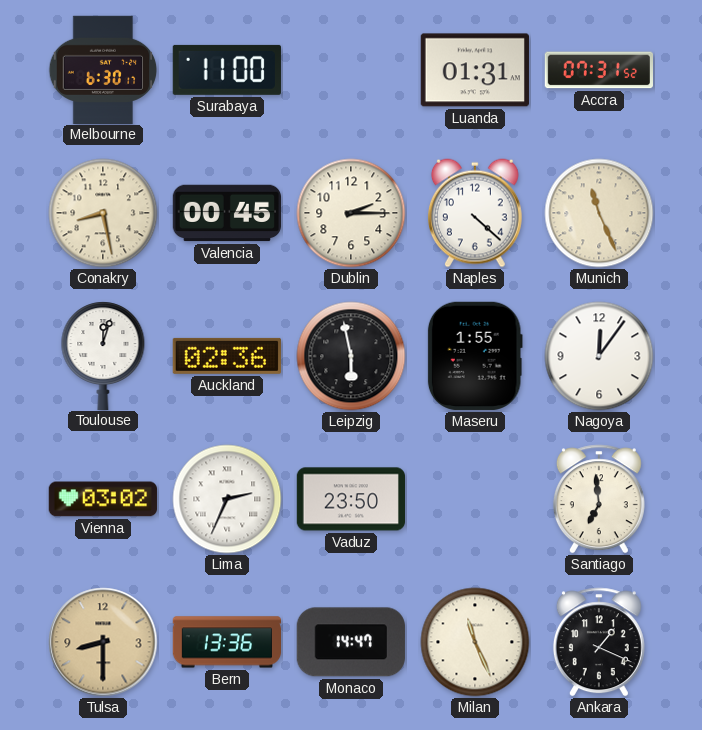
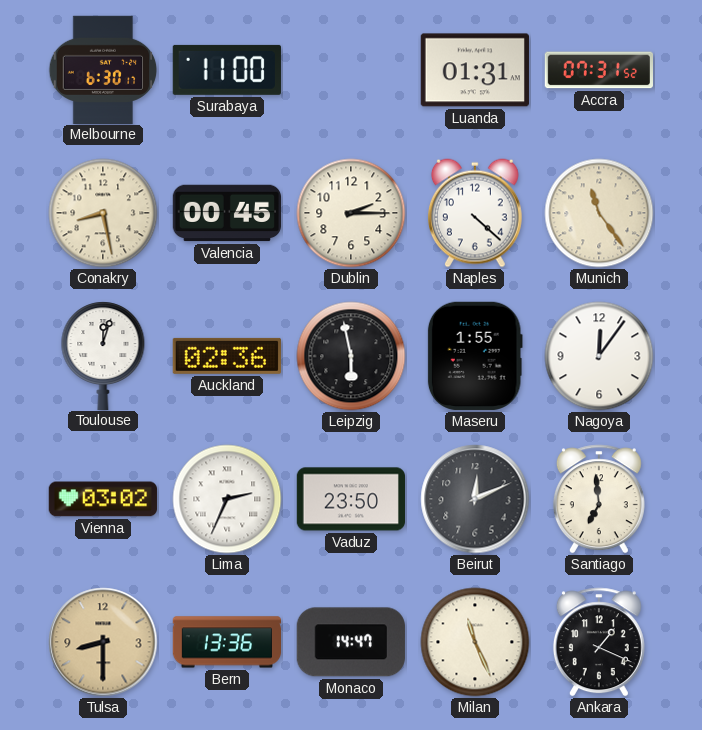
Munich: 11:26 -> 11:24 (599, 213)
Beirut: none -> 12:11 (475, 499)
